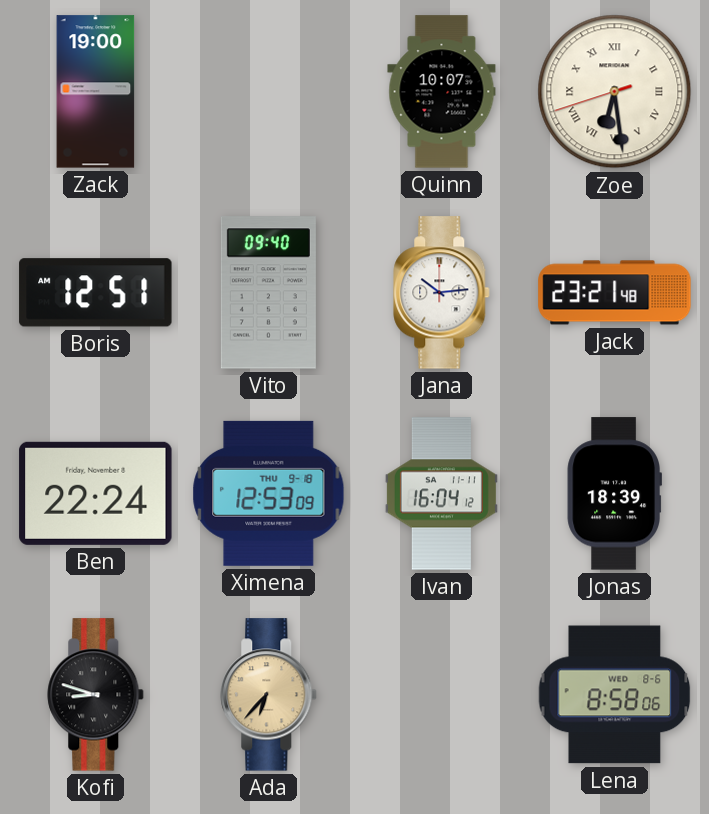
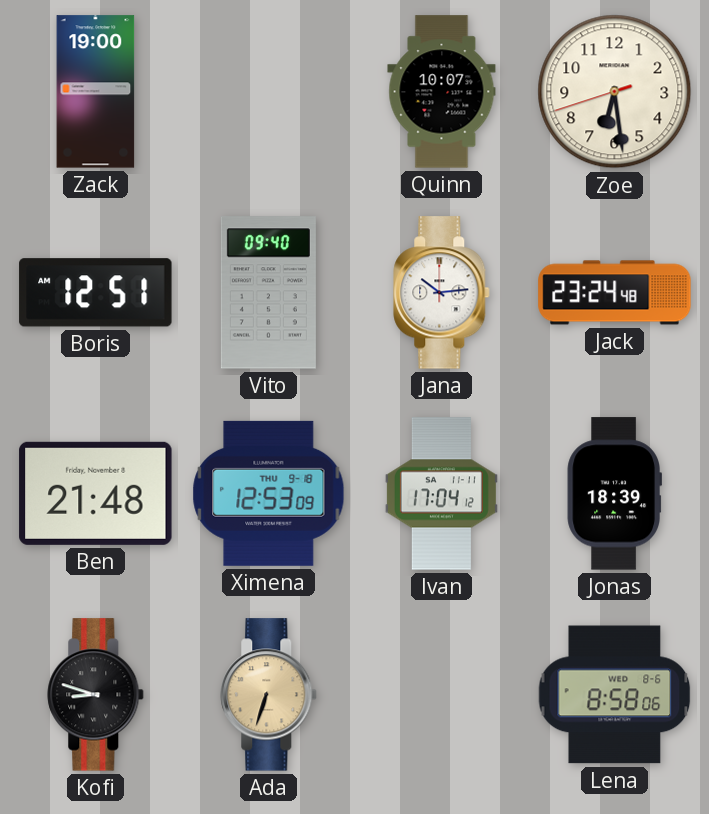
Zoe numerals: Roman -> Arabic (615, 92)
Jack: 23:21 -> 23:24 (615, 293)
Ben: 22:24 -> 21:48 (96, 493)
Ivan: 16:04 -> 17:04 (441, 494)
Ada: 6:37 -> 6:33 (269, 695)
